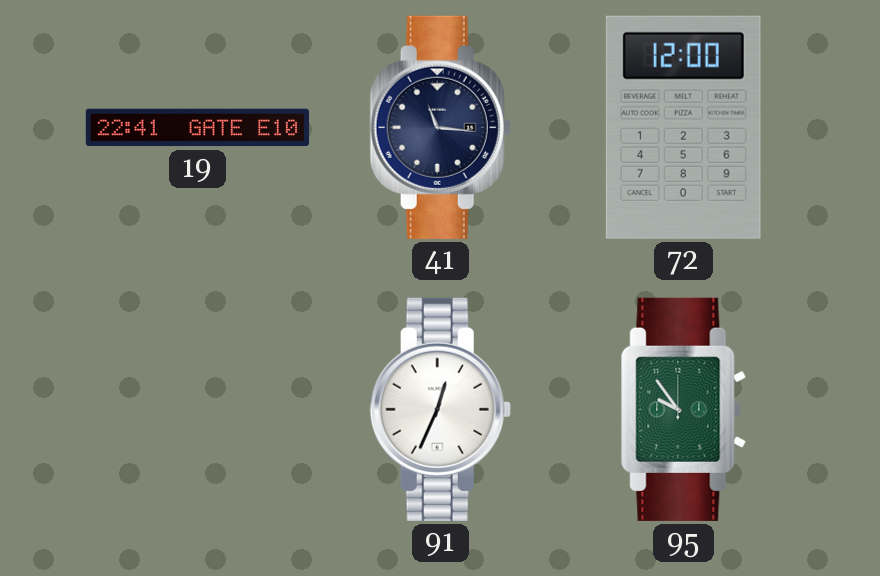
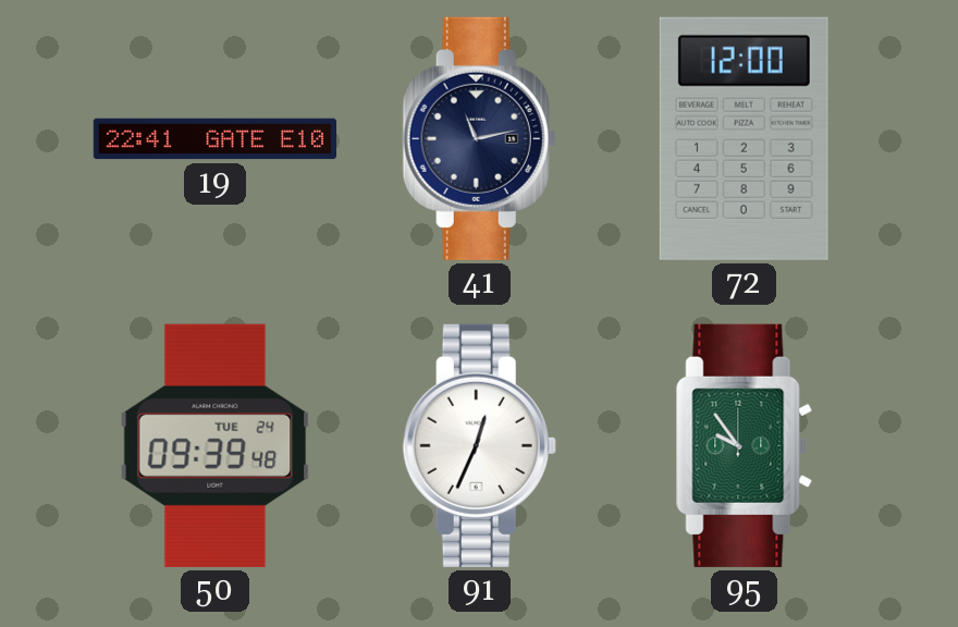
41: 11:16 -> 11:13 (479, 138)
50: none -> 09:39 (216, 445)
